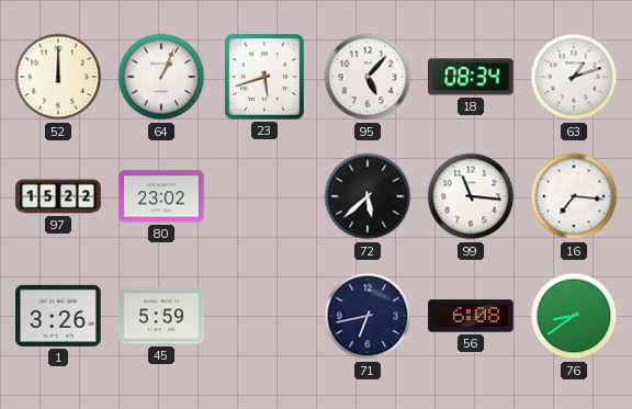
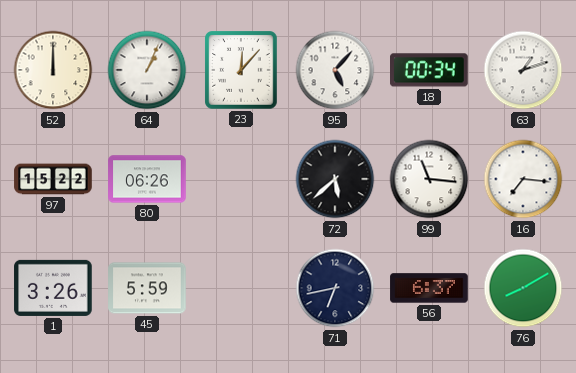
23: 5:42 -> 12:07 (241, 70)
18: 08:34 -> 00:34 (429, 70)
80: 23:02 -> 06:26 (147, 179)
56: 6:08 -> 6:37 (429, 288)
76: 8:39 -> 8:10 (523, 288)
